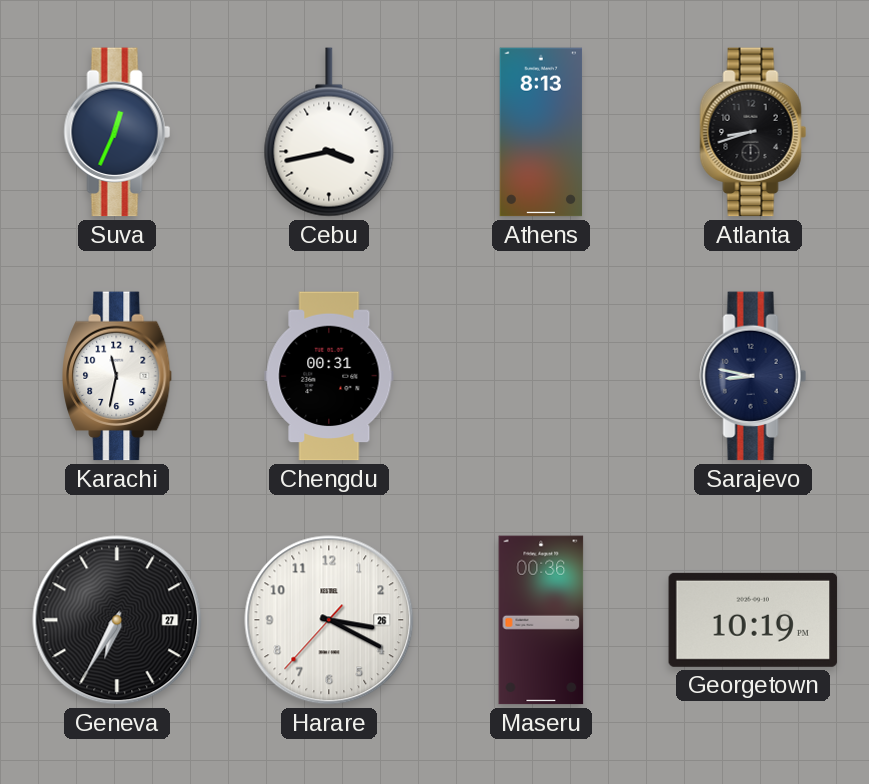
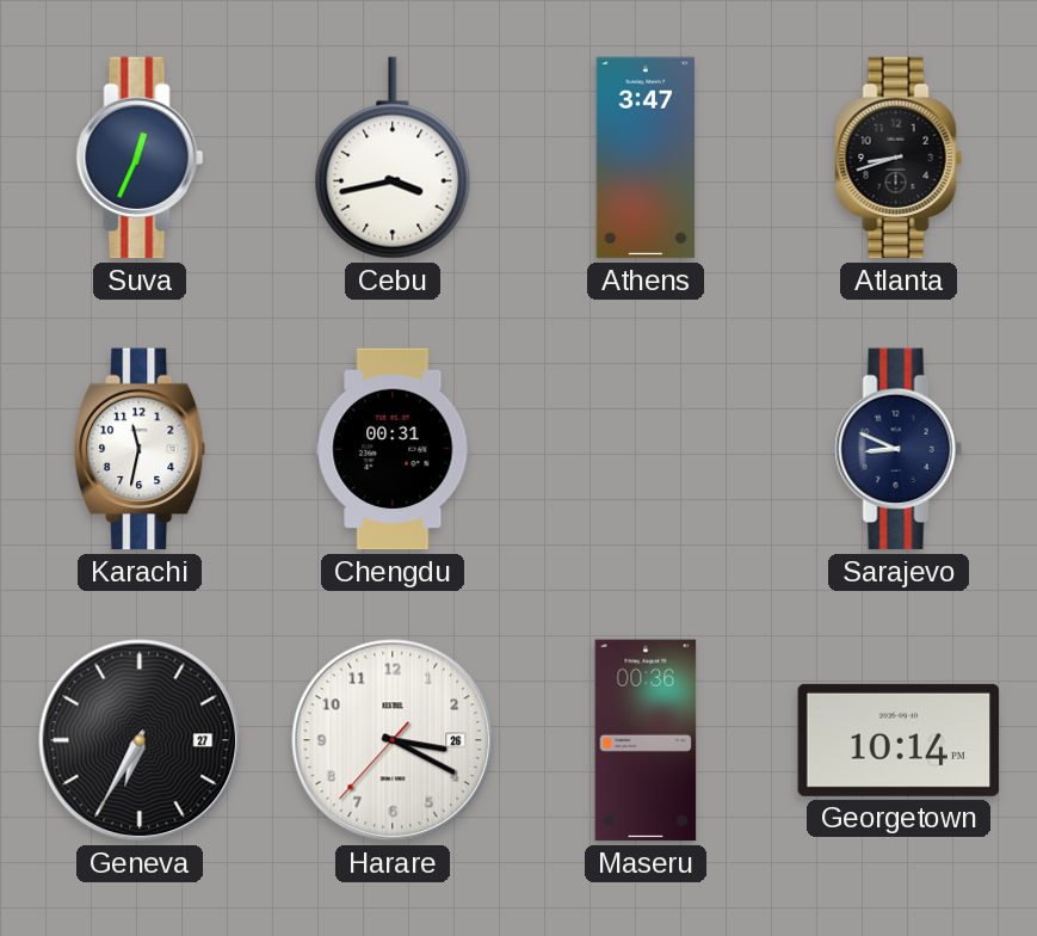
Athens: 8:13 -> 3:47 (646, 158)
Sarajevo: 8:47 -> 8:49 (899, 449)
Georgetown: 10:19 -> 10:14 (899, 740)
